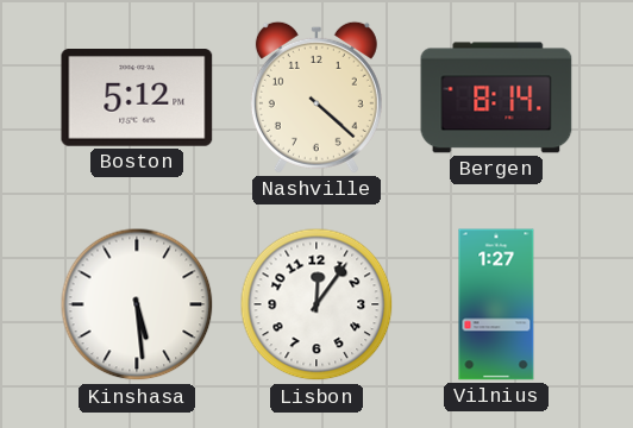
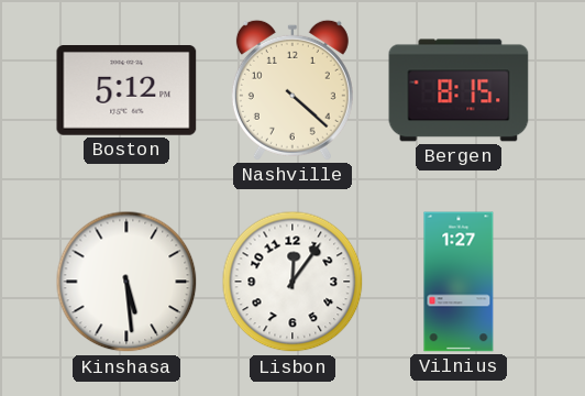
Bergen: 8:14 -> 8:15 (459, 90)
